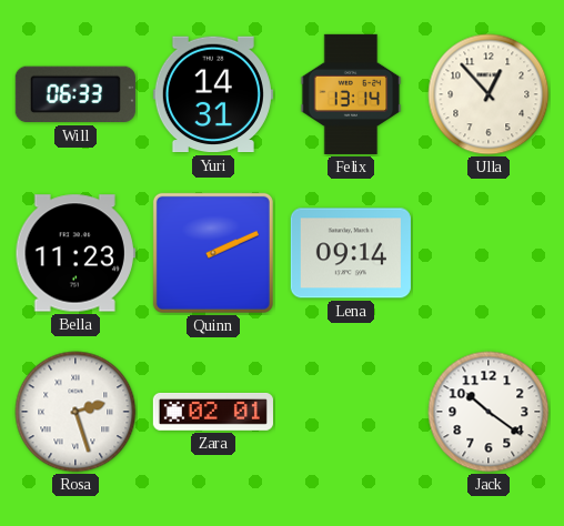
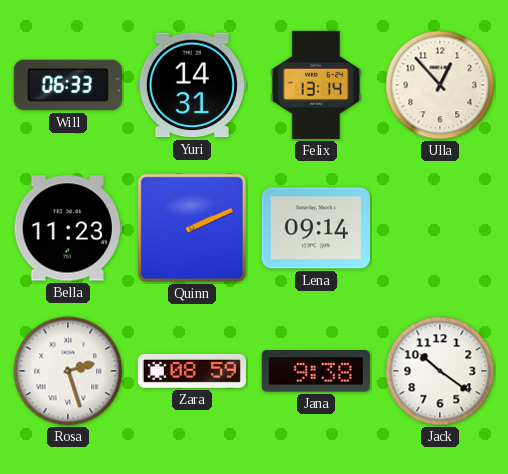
Zara: 02:01 -> 08:59 (192, 371)
Jana: none -> 9:38 (316, 371)
